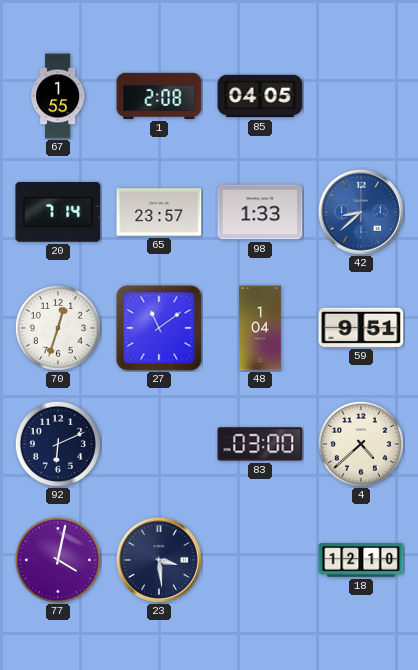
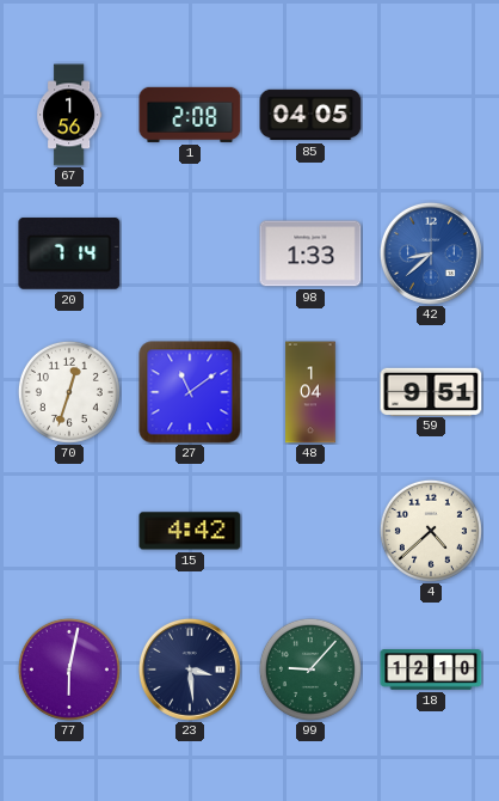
67: 1:55 -> 1:56 (69, 115)
65: 23:57 -> none (159, 212)
92: 6:11 -> none (58, 444)
15: none -> 4:42 (190, 531)
83: 03:00 -> none (260, 444)
77: 4:02 -> 6:02 (69, 669)
99: none -> 9:07 (310, 669)
